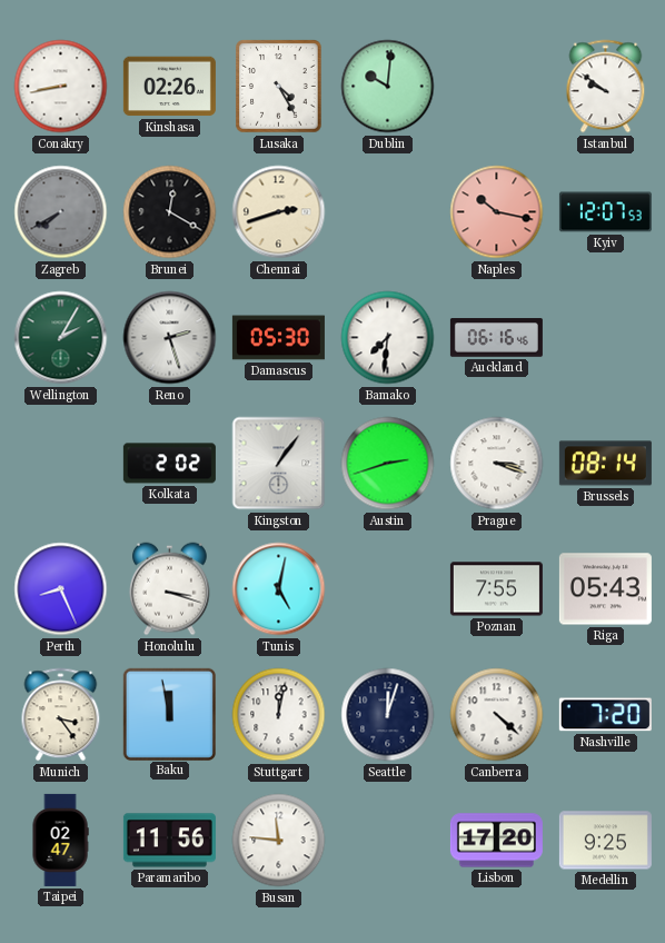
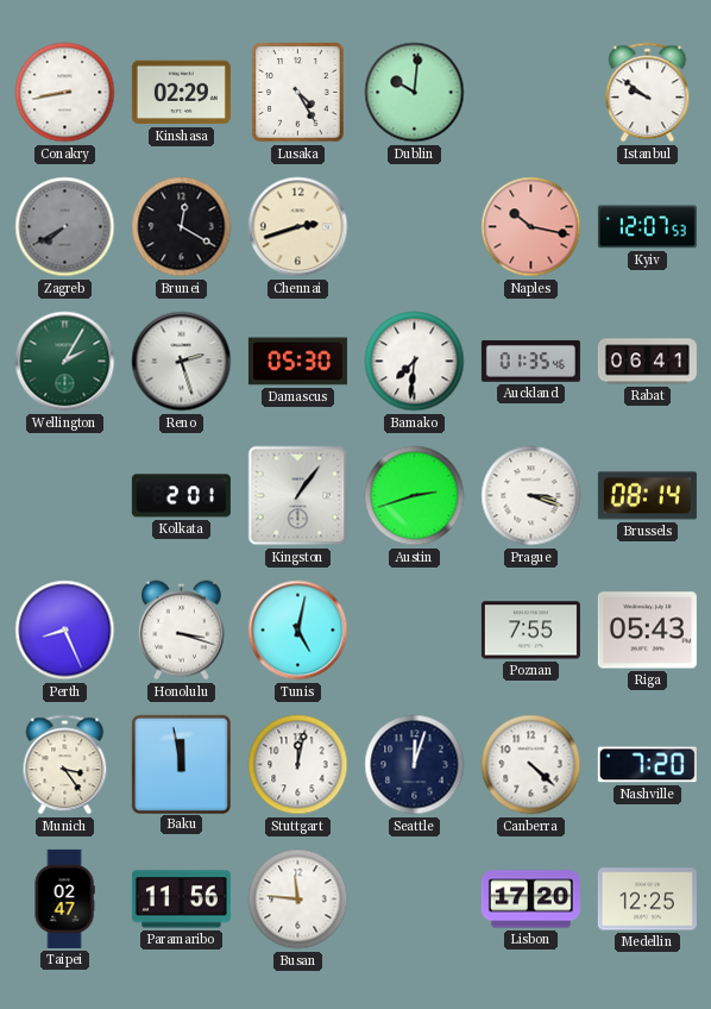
Kinshasa: 02:26 -> 02:29 (181, 93)
Auckland: 06:16 -> 01:35 (530, 362)
Rabat: none -> 06:41 (647, 362)
Kolkata: 2:02 -> 2:01 (181, 496)
Medellin: 9:25 -> 12:25 (647, 900)
